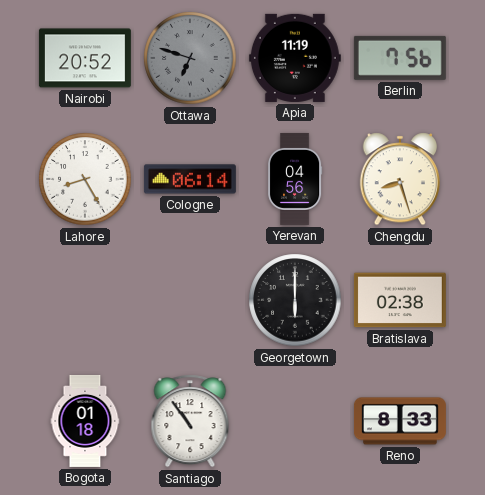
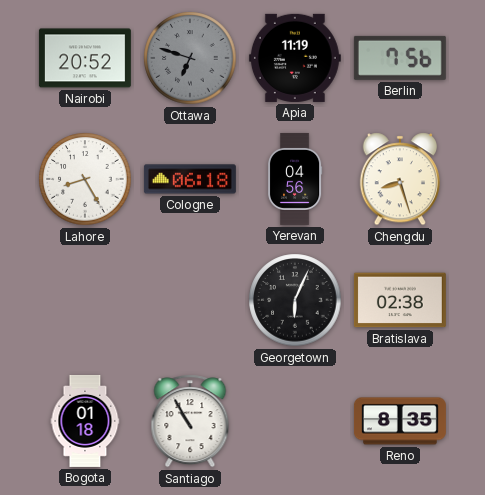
Cologne: 06:14 -> 06:18 (190, 179)
Georgetown: 6:00 -> 6:04 (295, 300)
Santiago: 10:54 -> 10:55 (190, 421)
Reno: 8:33 -> 8:35 (400, 421)
